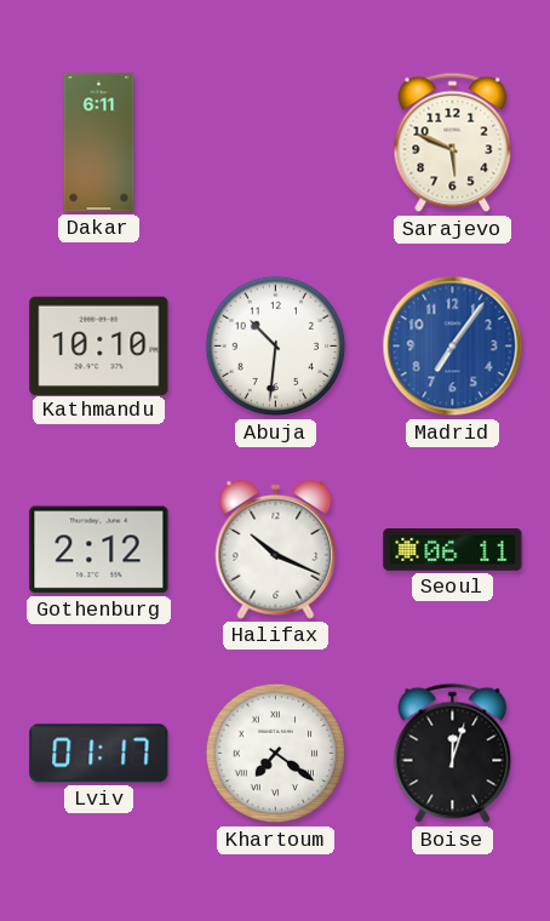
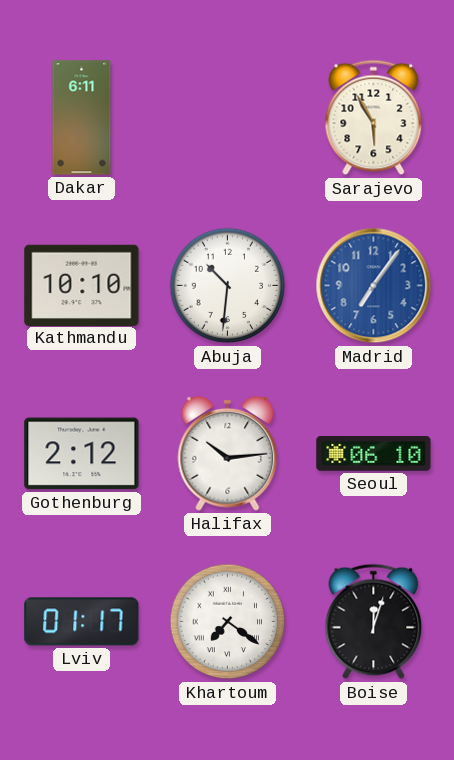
Sarajevo: 5:49 -> 5:55 (374, 118)
Halifax: 10:19 -> 10:14 (228, 453)
Seoul: 06:11 -> 06:10 (374, 454)
